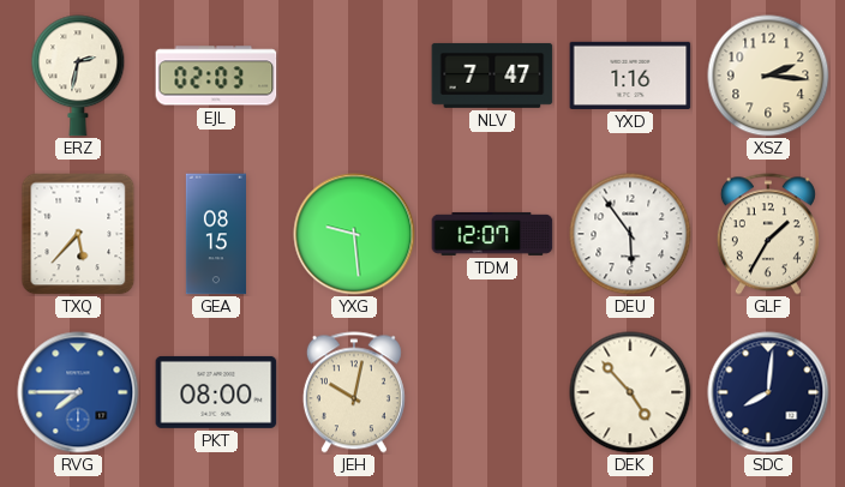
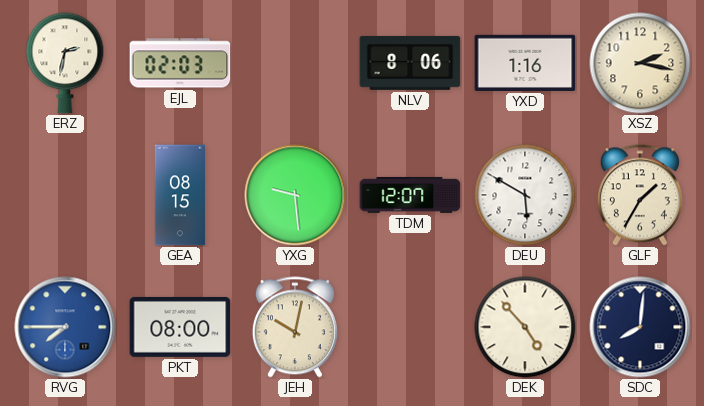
NLV: 7:47 -> 8:06 (410, 63)
XSZ: 2:16 -> 2:17 (640, 63)
TXQ: 5:37 -> none (78, 234)
DEU: 5:54 -> 5:50 (525, 195)
